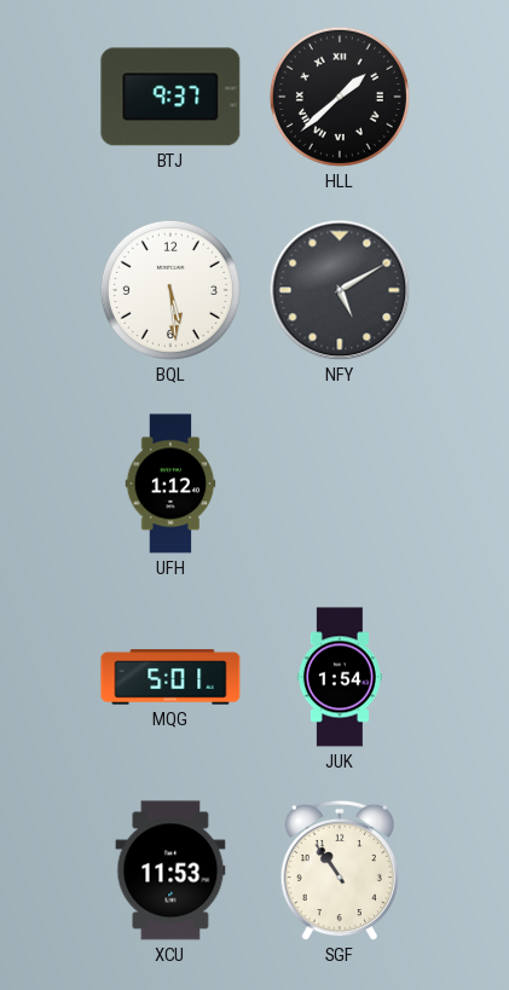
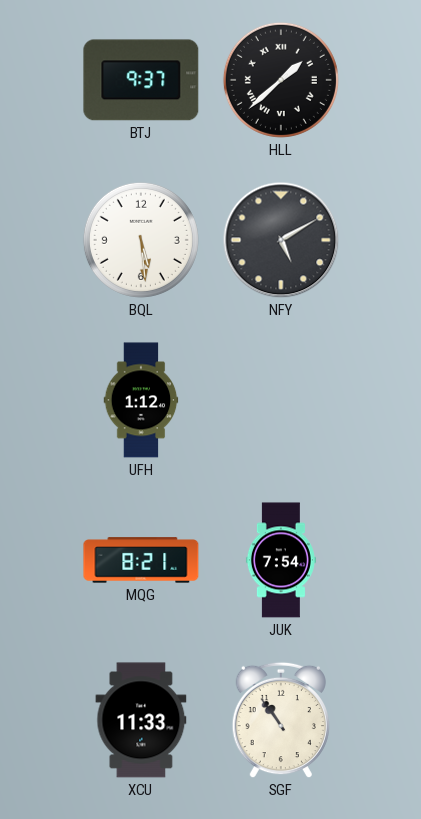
MQG: 5:01 -> 8:21 (141, 560)
JUK: 1:54 -> 7:54 (281, 560)
XCU: 11:53 -> 11:33 (141, 720)
